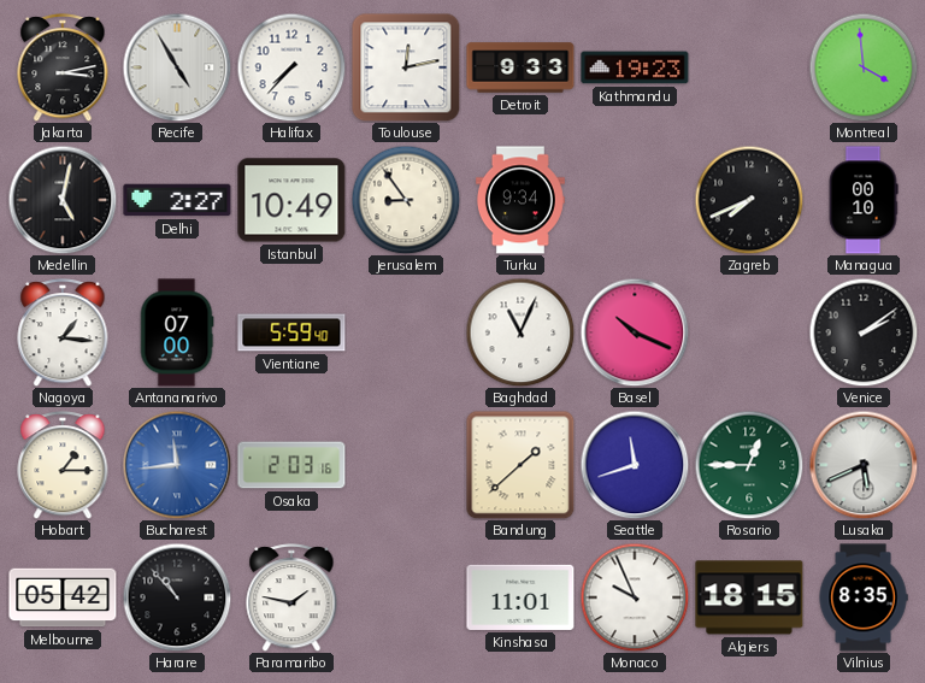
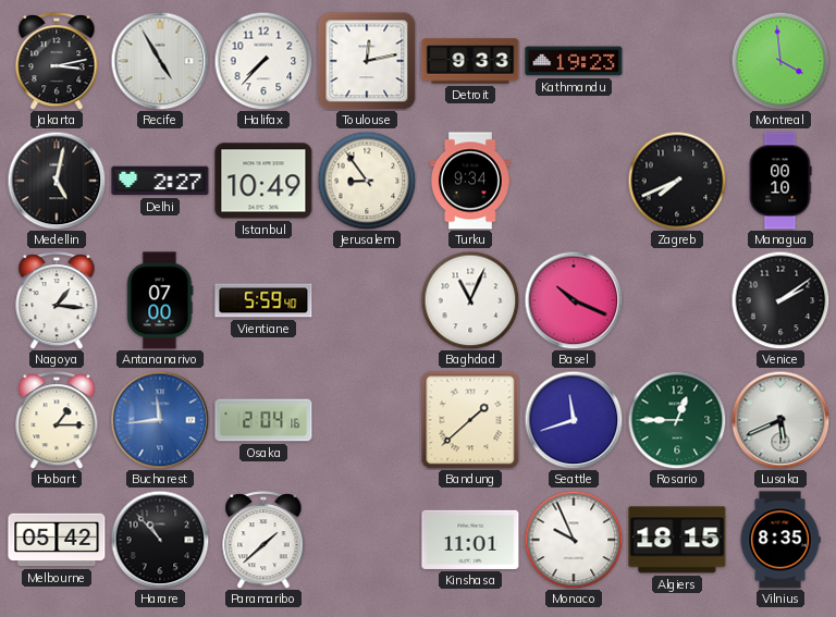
Osaka: 2:03 -> 2:04 (263, 420)
Paramaribo: 1:47 -> 1:38 (263, 540)
